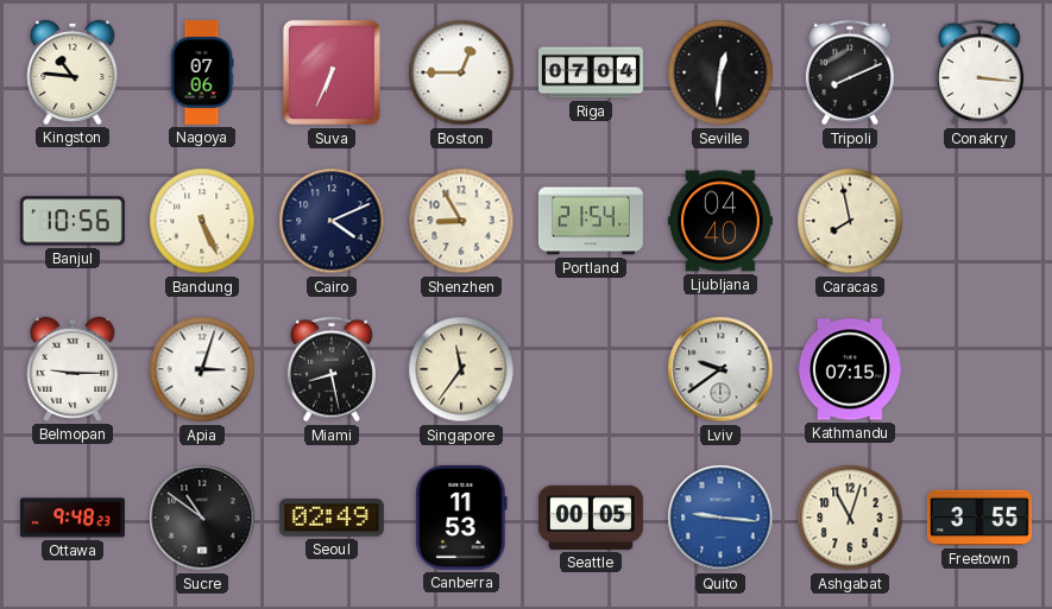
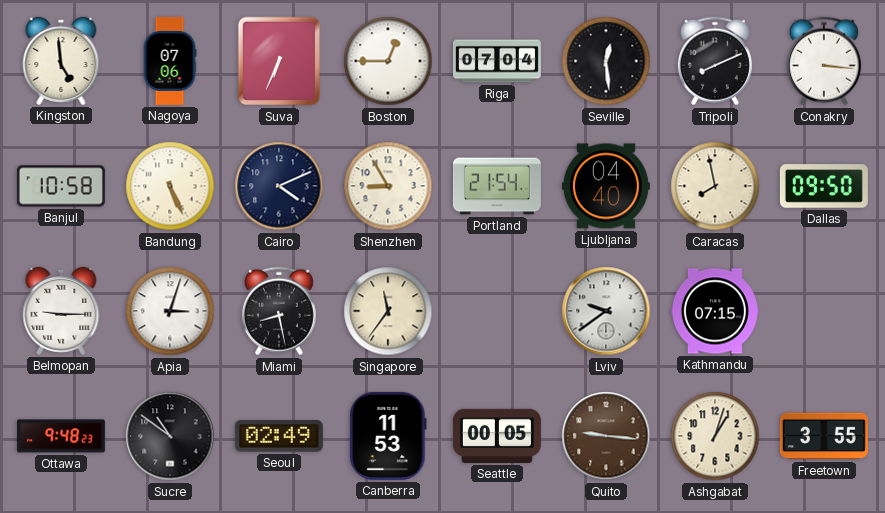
Kingston: 10:46 -> 4:59 (61, 61)
Seville: 12:31 -> 12:29 (606, 61)
Banjul: 10:56 -> 10:58 (61, 186)
Dallas: none -> 09:50 (824, 186)
Quito dial: blue -> brown (606, 436)
Ashgabat: 11:03 -> 1:03 (715, 436)
